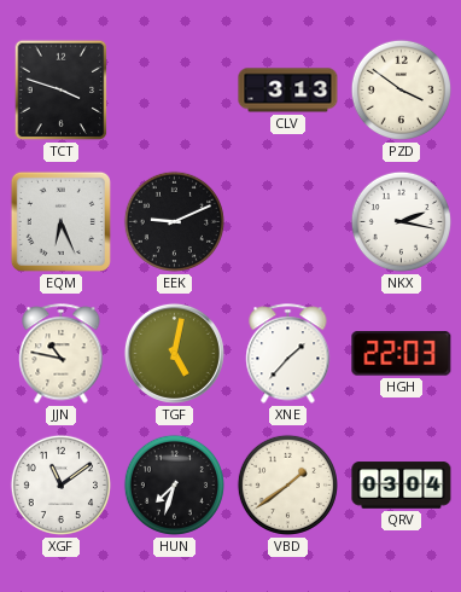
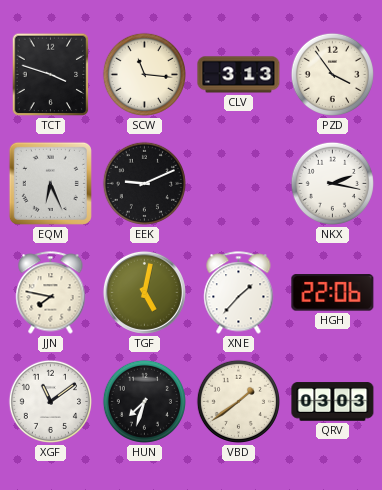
SCW: none -> 11:16 (144, 74)
PZD: 3:51 -> 3:54 (332, 74)
JJN: 10:47 -> 7:47 (51, 293)
HGH: 22:03 -> 22:06 (333, 293)
QRV: 03:04 -> 03:03 (333, 402)
